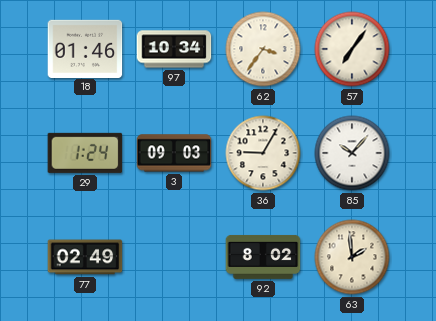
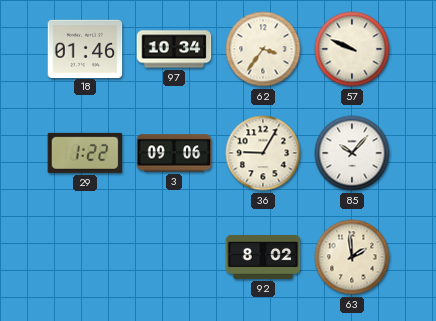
57: 7:06 -> 9:49 (352, 49)
29: 1:24 -> 1:22 (85, 153)
3: 09:03 -> 09:06 (174, 153)
77: 02:49 -> none (85, 257)
